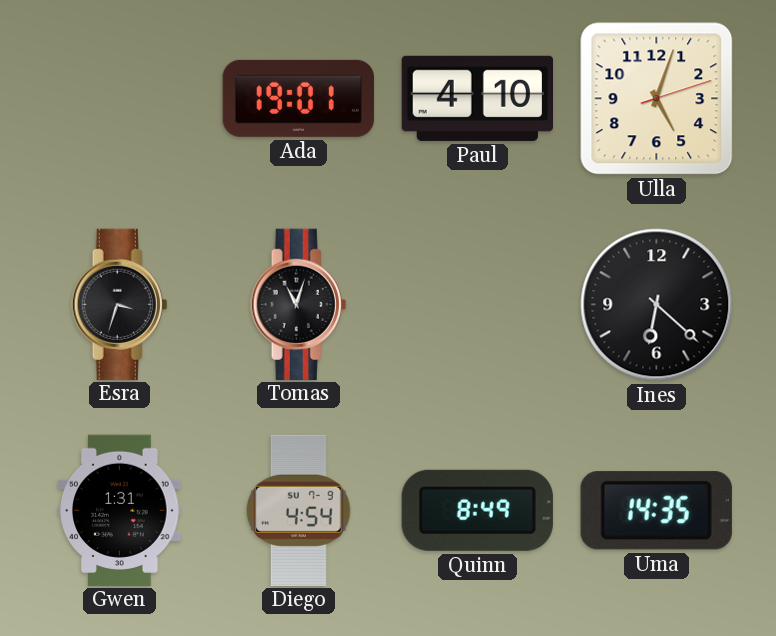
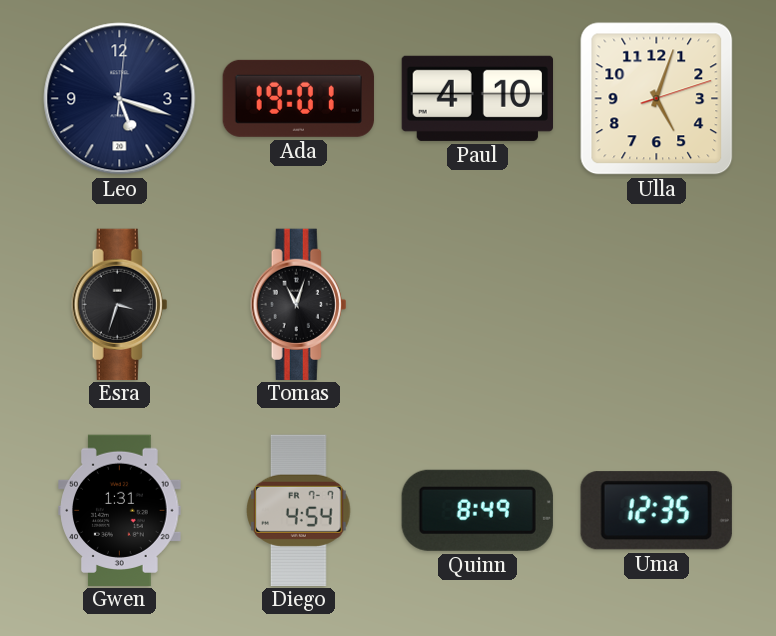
Leo: none -> 5:18 (120, 99)
Ines: 6:22 -> none (657, 305)
Diego date: SU 7-9 -> FR 7-7 (299, 510)
Uma: 14:35 -> 12:35 (656, 511)
